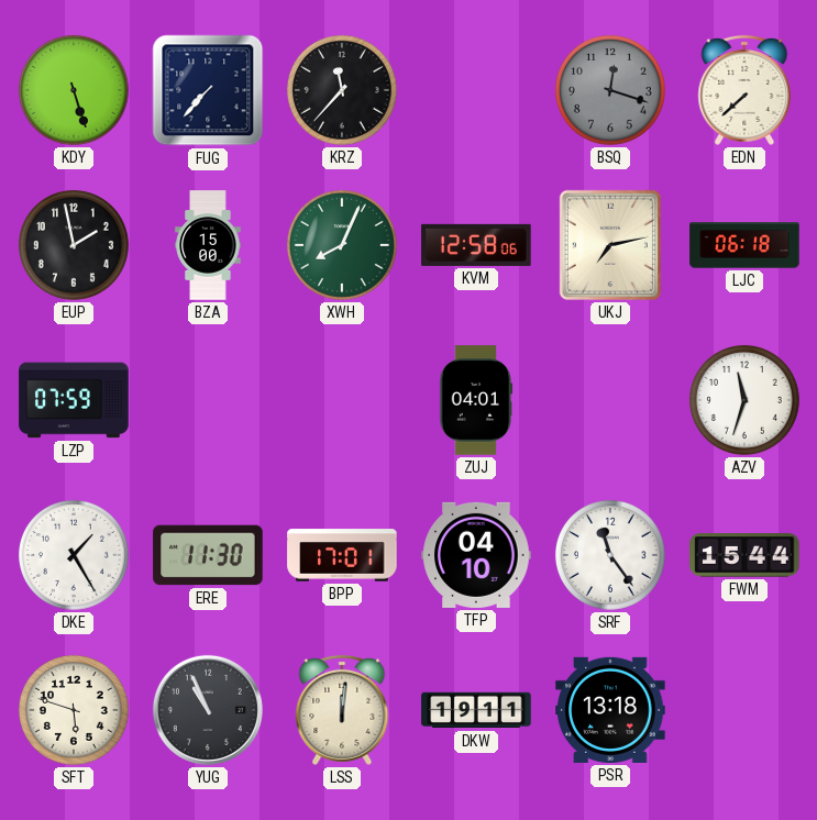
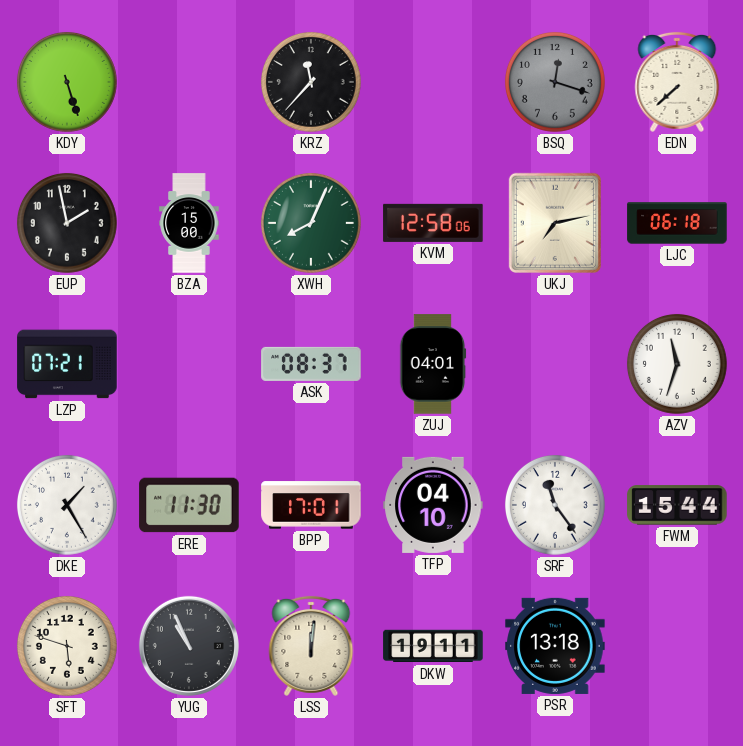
FUG: 7:37 -> none (208, 90)
LZP: 07:59 -> 07:21 (67, 364)
ASK: none -> 08:37 (311, 364)
